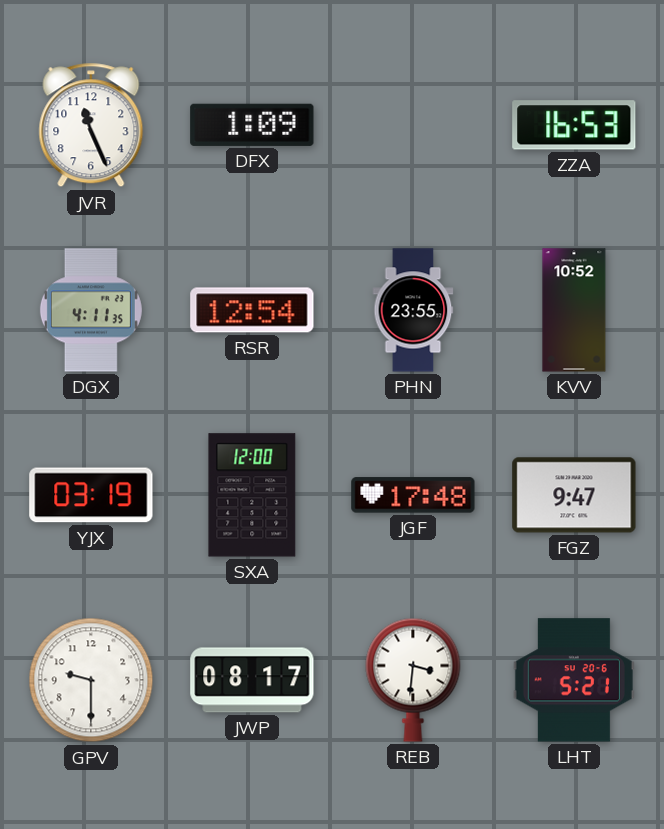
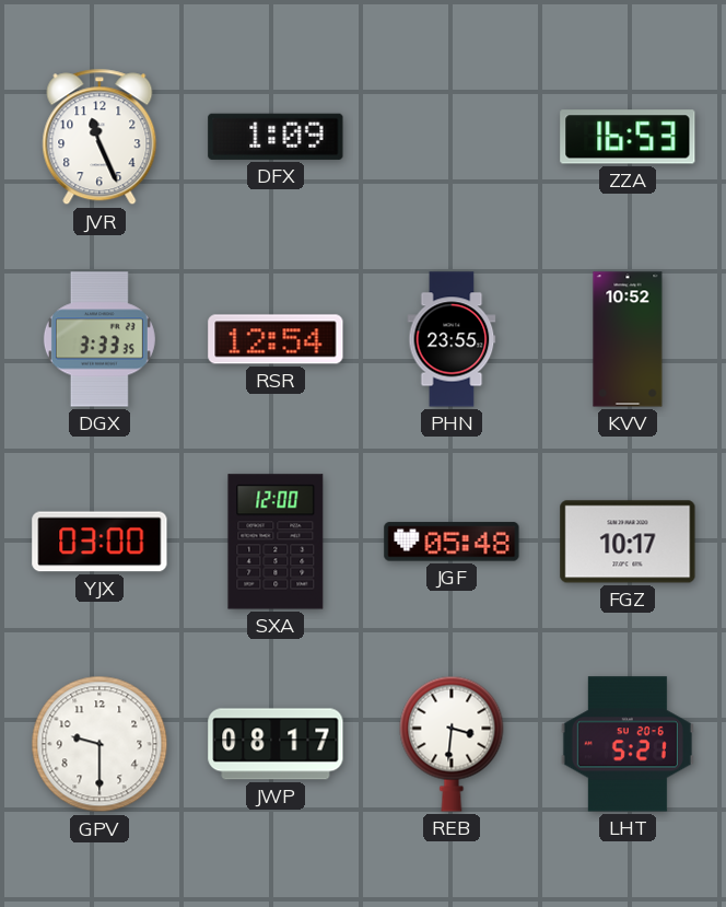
DGX: 4:11 -> 3:33 (99, 339)
YJX: 03:19 -> 03:00 (99, 542)
JGF: 17:48 -> 05:48 (452, 542)
FGZ: 9:47 -> 10:17 (628, 542)
